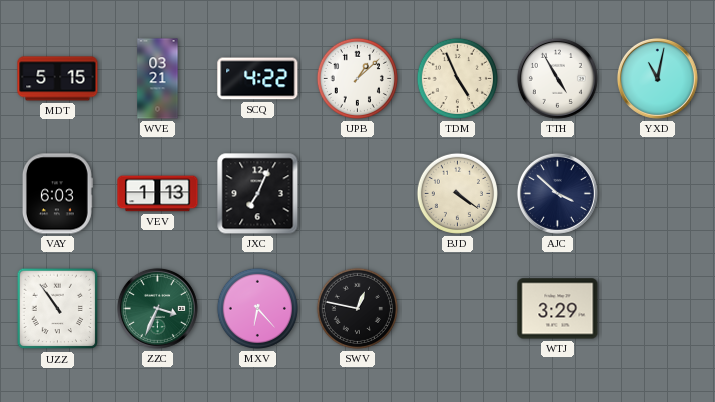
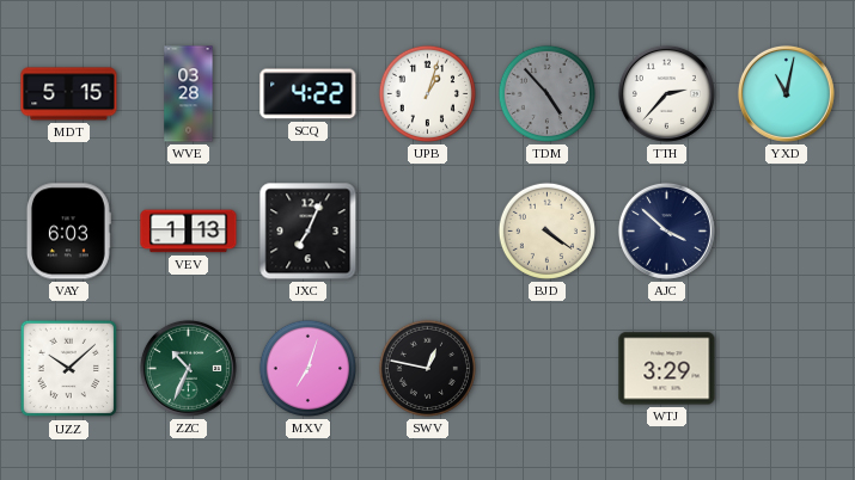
WVE: 03:21 -> 03:28 (189, 94)
UPB: 1:08 -> 1:03 (427, 93)
TDM: 4:56 -> 4:53 (546, 93)
TDM dial: cream -> grey (546, 93)
TTH: 4:55 -> 2:37 (666, 93)
UZZ: 10:54 -> 10:08 (69, 369)
ZZC: 3:34 -> 10:34 (188, 368)
MXV: 6:23 -> 7:03 (307, 368)
